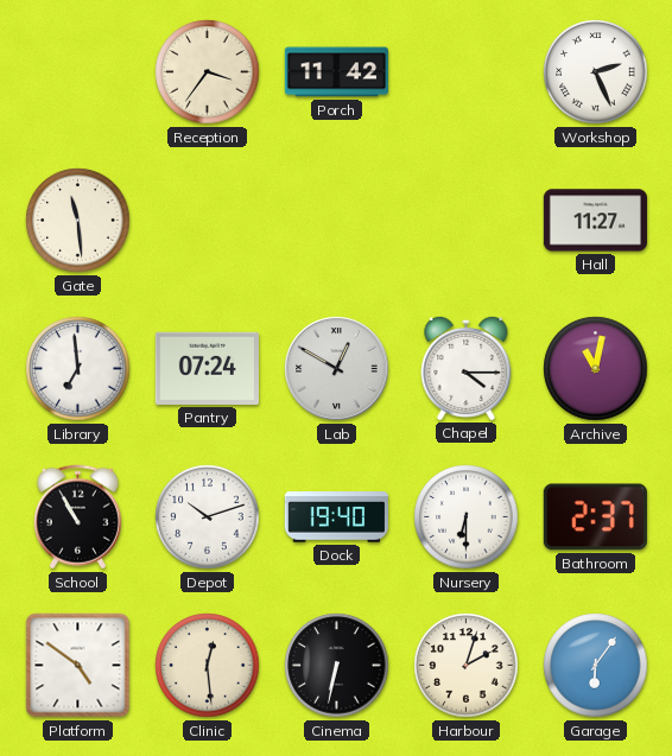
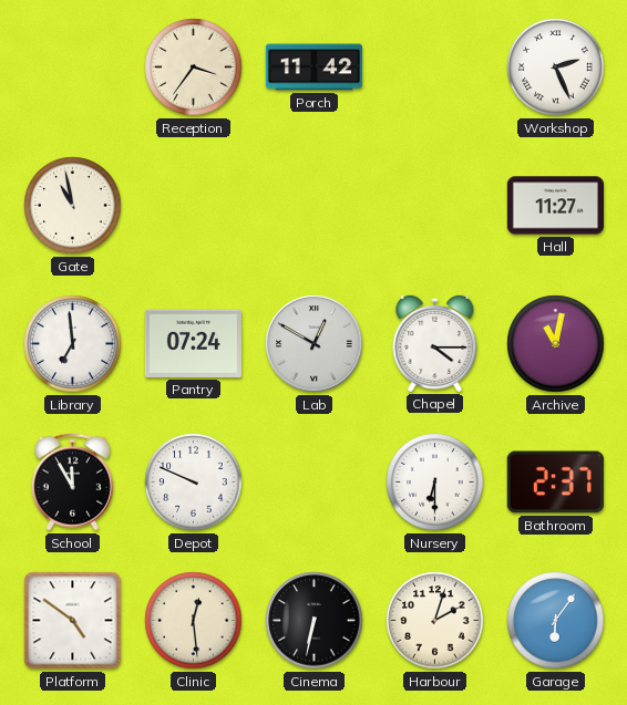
Gate: 11:29 -> 10:58 (73, 206)
School: 10:55 -> 11:55 (72, 483)
Depot: 10:12 -> 9:49 (194, 483)
Dock: 19:40 -> none (336, 517)
